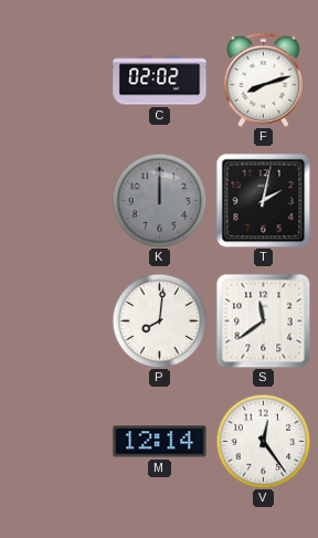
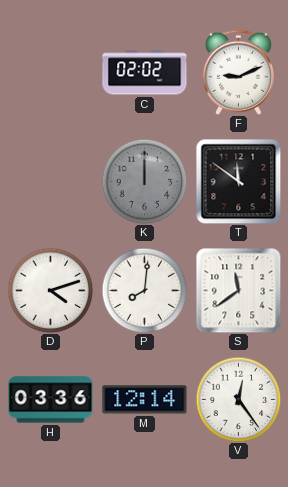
F: 8:12 -> 9:11 (238, 72)
T: 2:02 -> 11:51 (238, 181)
D: none -> 4:12 (50, 290)
H: none -> 03:36 (51, 400)
